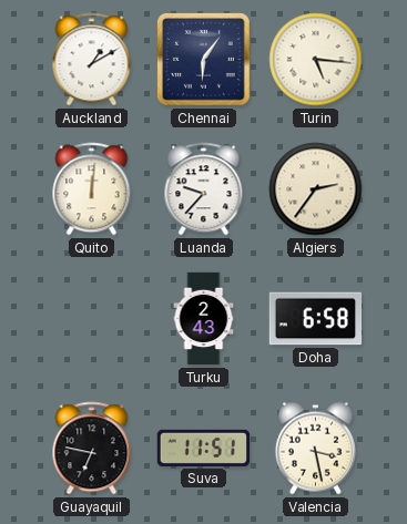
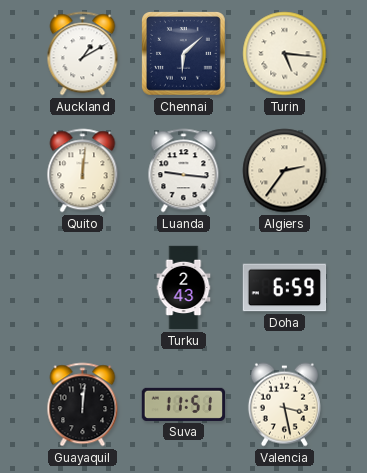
Chennai: 6:06 -> 6:08 (184, 54)
Luanda: 9:37 -> 9:16 (184, 171)
Doha: 6:58 -> 6:59 (285, 288)
Guayaquil: 6:47 -> 12:01 (83, 405)
